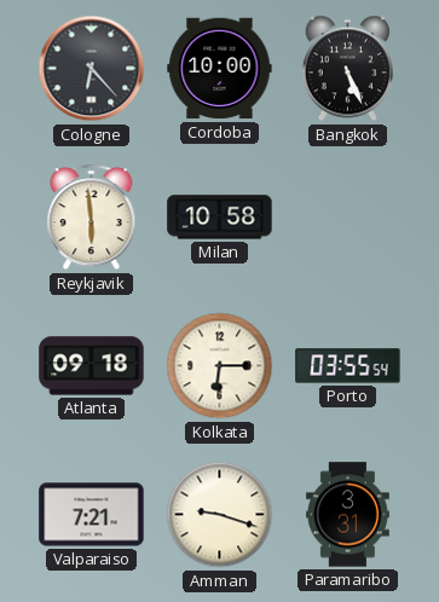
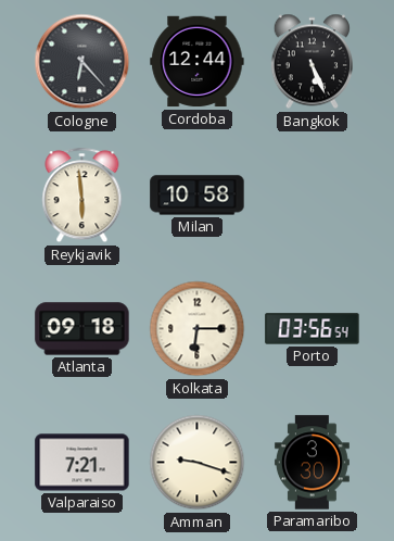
Cordoba: 10:00 -> 12:44 (198, 62)
Porto: 03:55 -> 03:56 (313, 329)
Paramaribo: 3:31 -> 3:30 (312, 463)
